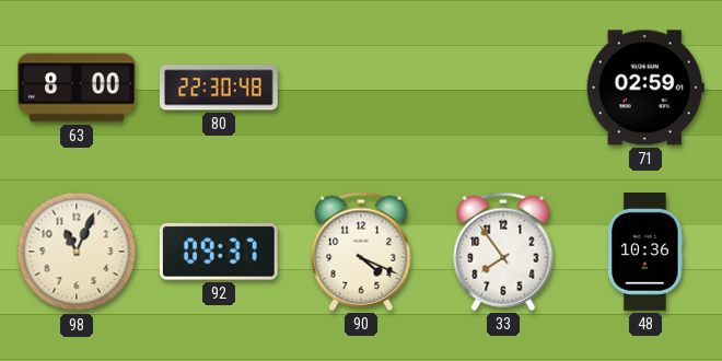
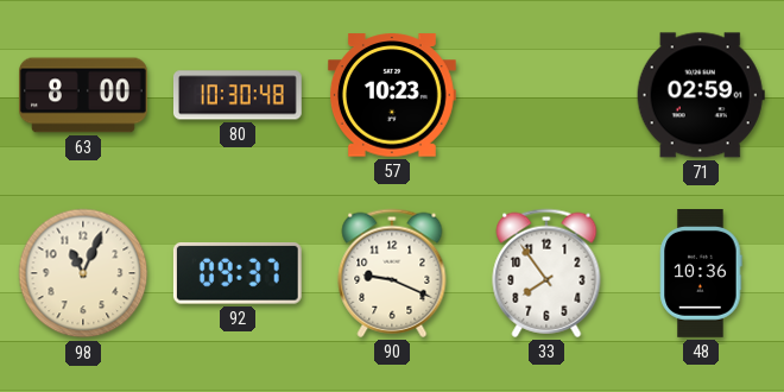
80: 22:30 -> 10:30 (238, 95)
57: none -> 10:23 (392, 95)
90: 4:19 -> 9:19 (392, 273)
